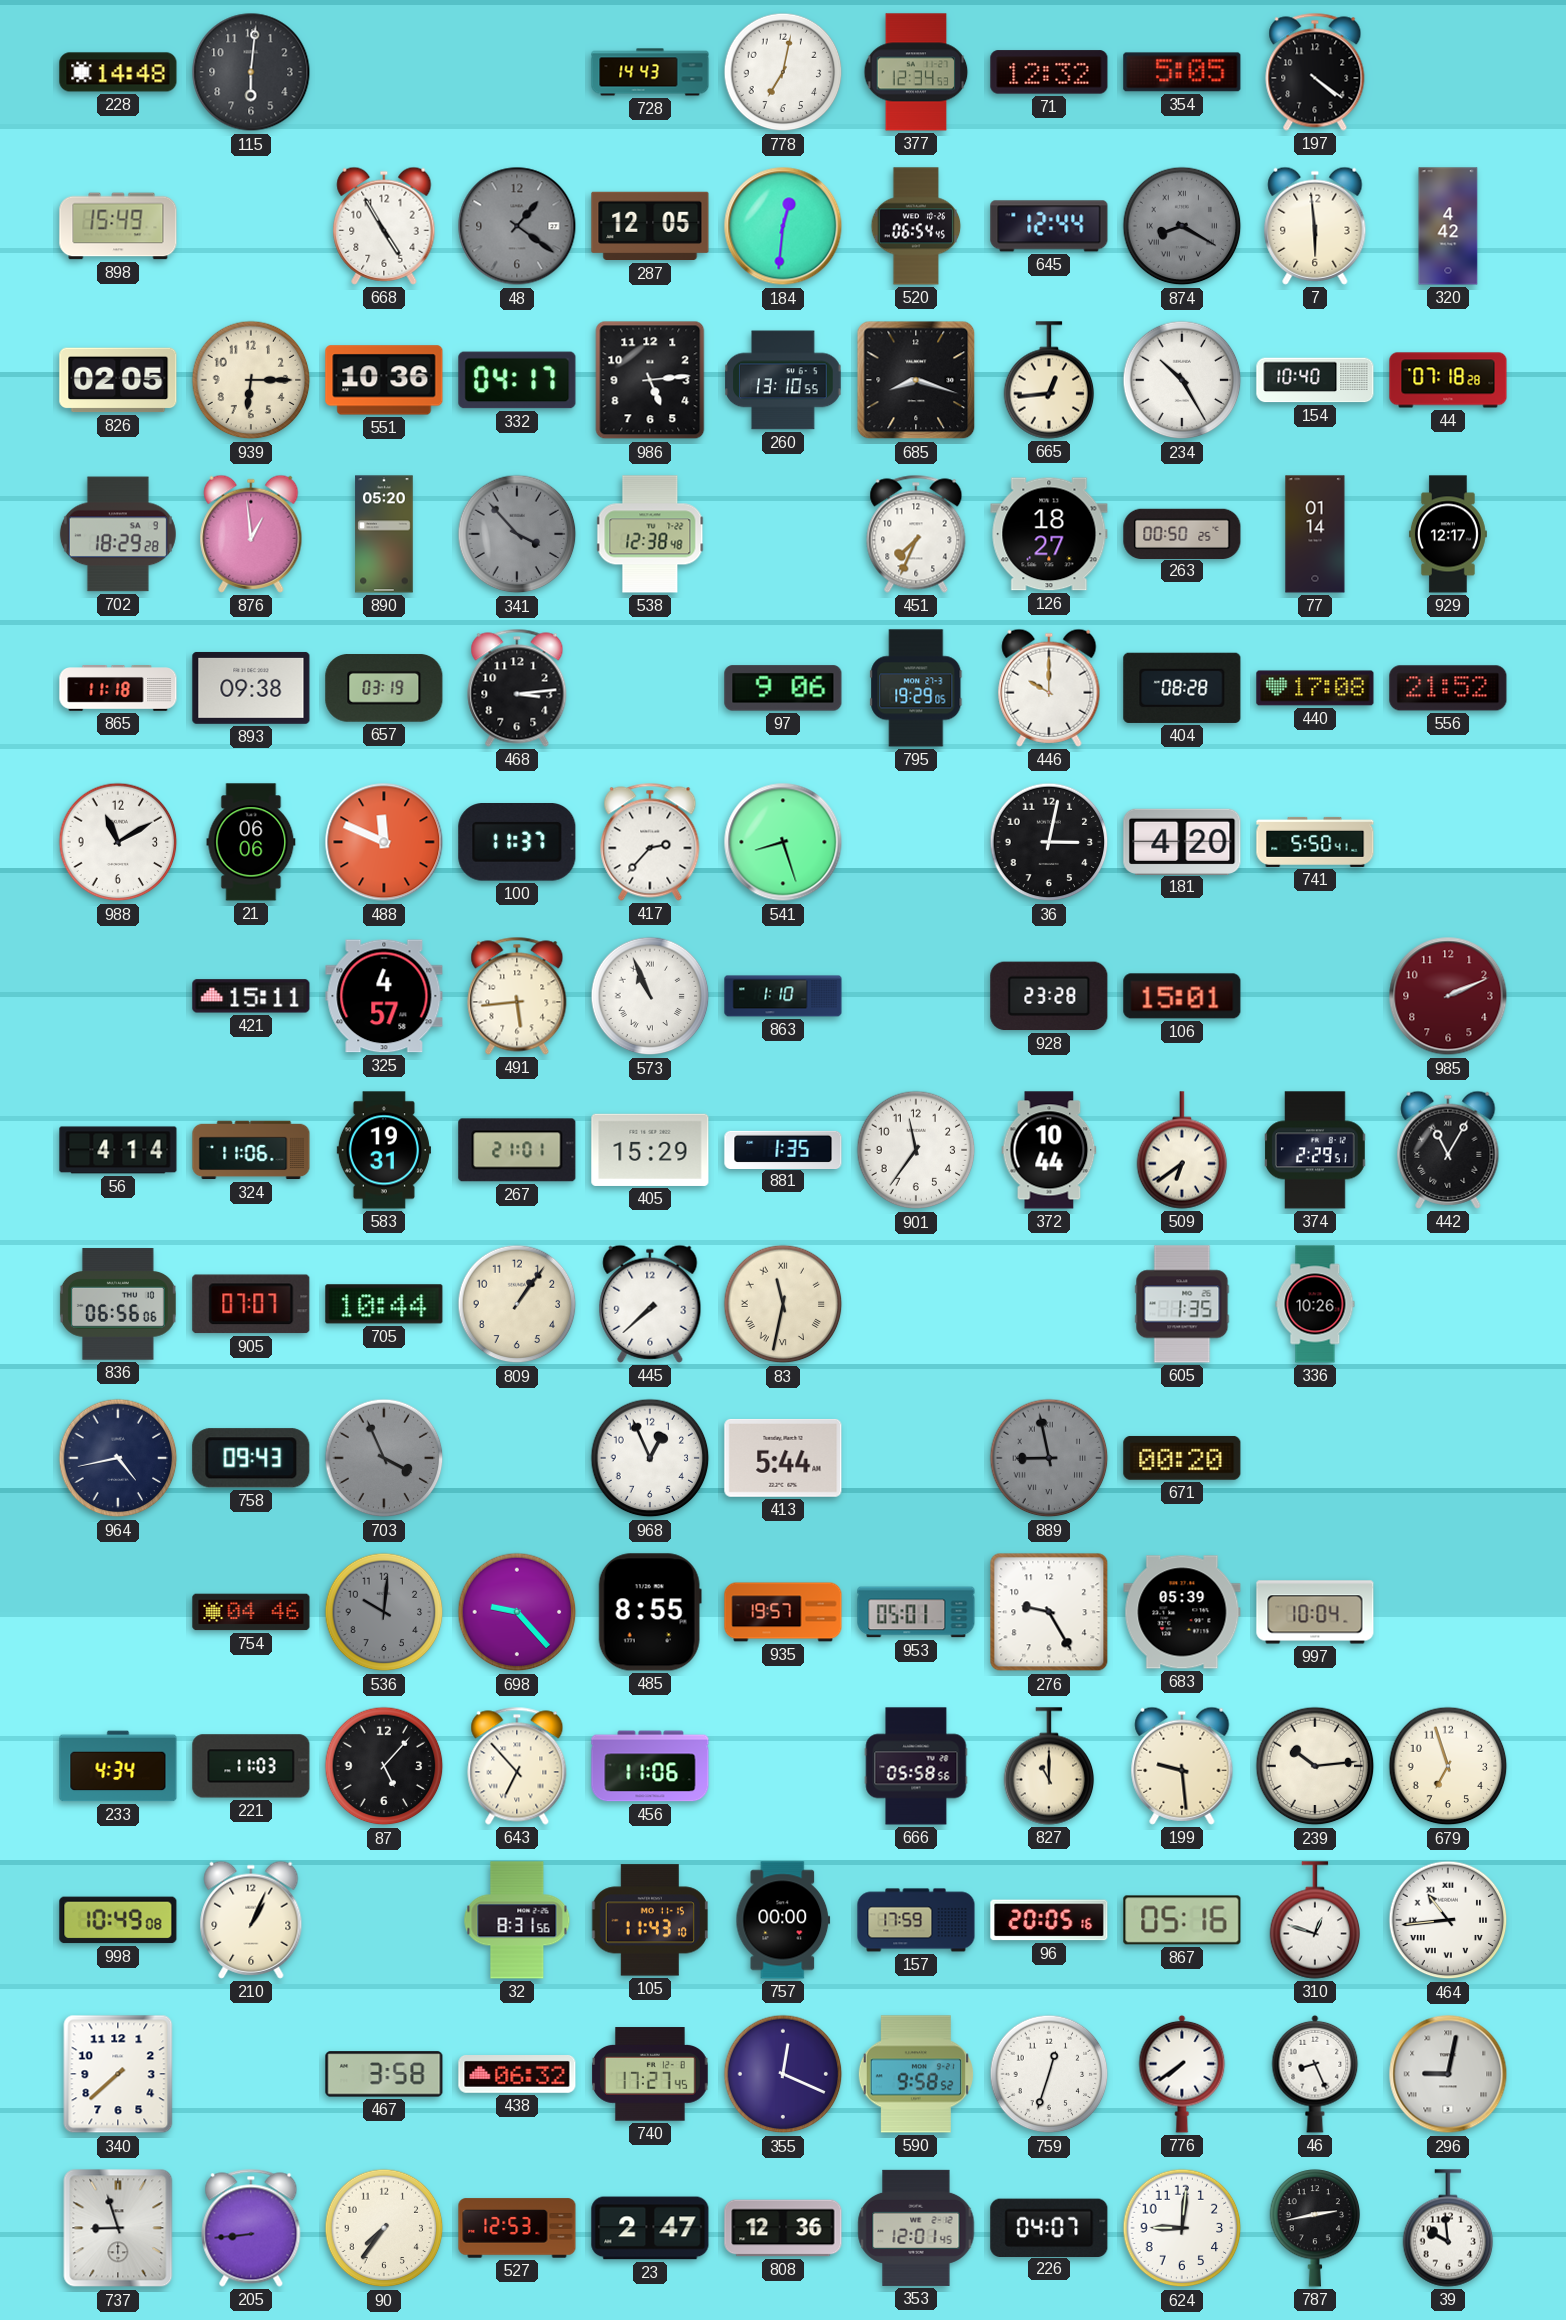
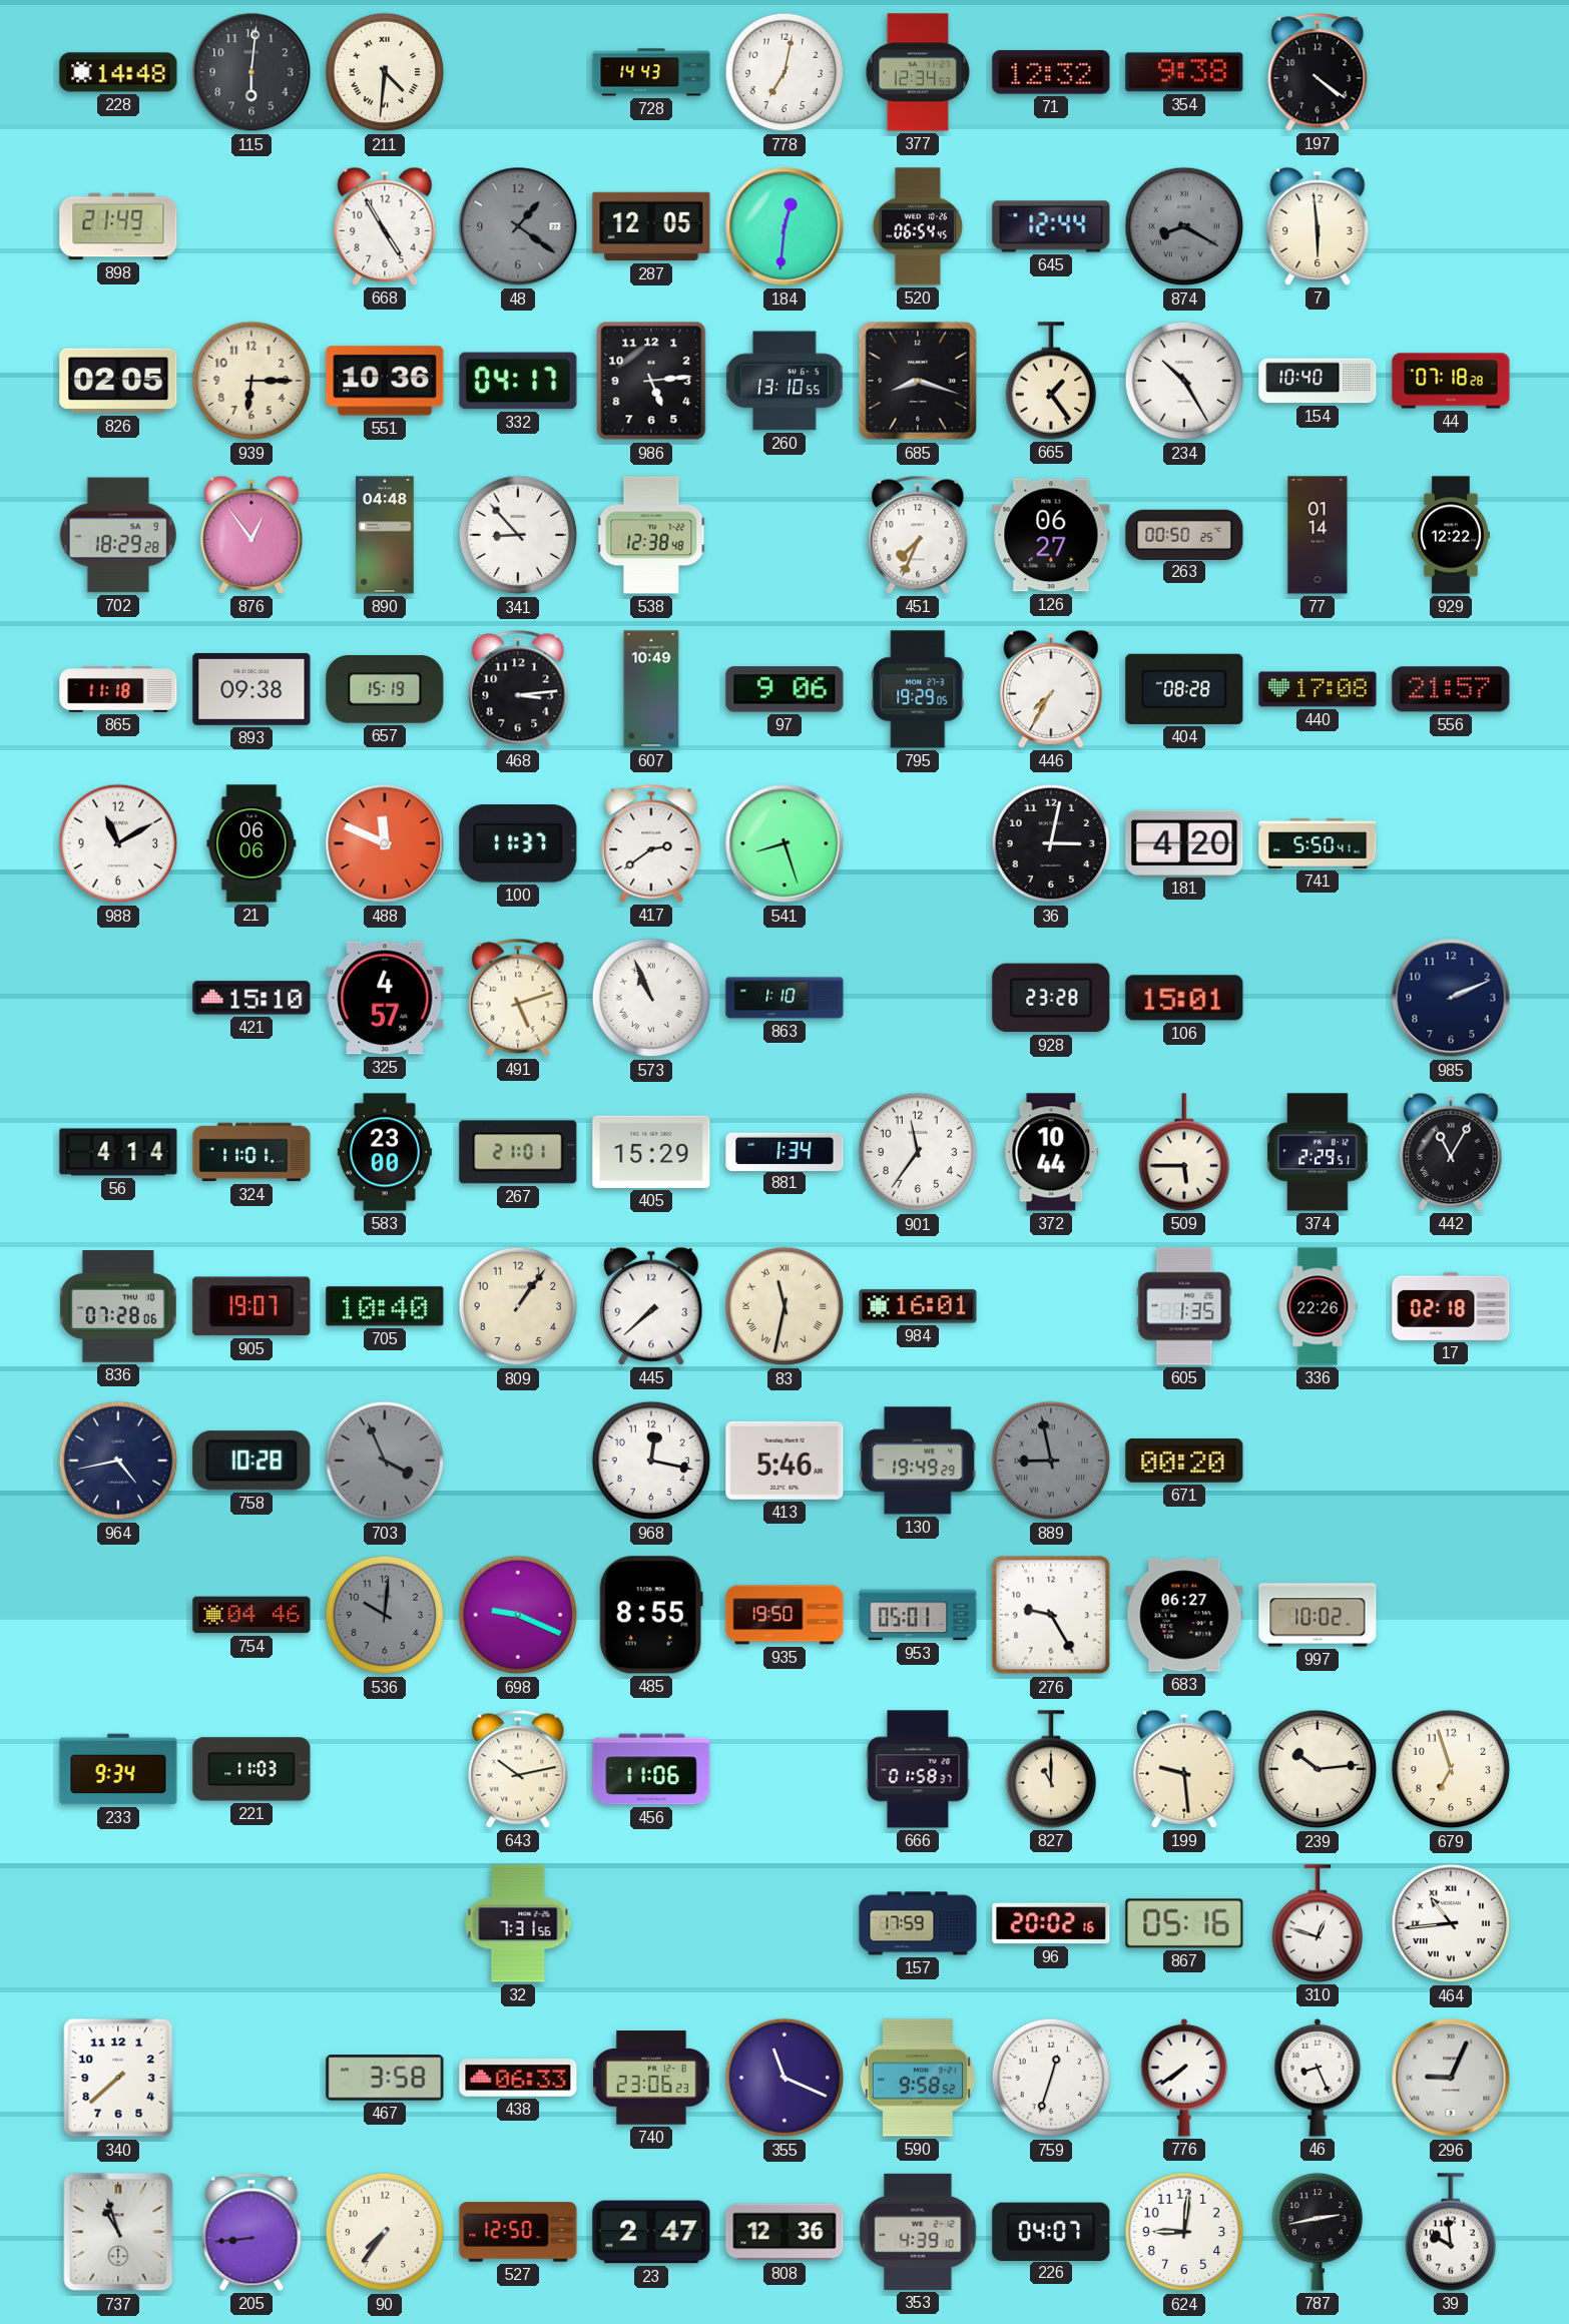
211: none -> 4:31 (385, 72)
354: 5:05 -> 9:38 (1184, 72)
898: 15:49 -> 21:49 (118, 226)
320: 4:42 -> none (1448, 226)
665: 12:44 -> 1:24 (1051, 381)
876: 12:59 -> 12:54 (251, 535)
890: 05:20 -> 04:48 (385, 535)
341: 3:53 -> 8:53 (518, 535)
341 dial: grey -> white (518, 535)
126: 18:27 -> 06:27 (1051, 535)
929: 12:17 -> 12:22 (1451, 535)
657: 03:19 -> 15:19 (385, 690)
607: none -> 10:49 (651, 689)
446: 10:00 -> 7:35 (1051, 689)
556: 21:52 -> 21:57 (1451, 689)
417: 2:37 -> 2:39 (651, 843)
421: 15:11 -> 15:10 (251, 998)
491: 5:44 -> 5:12 (518, 998)
985 dial: burgundy -> navy (1451, 998)
324: 11:06 -> 11:01 (251, 1152)
583: 19:31 -> 23:00 (385, 1152)
881: 1:35 -> 1:34 (784, 1151)
509: 6:39 -> 5:45 (1184, 1152)
836: 06:56 -> 07:28 (118, 1306)
905: 07:07 -> 19:07 (251, 1306)
705: 10:44 -> 10:40 (385, 1306)
984: none -> 16:01 (918, 1306)
336: 10:26 -> 22:26 (1318, 1306)
17: none -> 02:18 (1451, 1306)
758: 09:43 -> 10:28 (251, 1461)
968: 12:56 -> 12:17 (651, 1461)
413: 5:44 -> 5:46 (784, 1461)
130: none -> 19:49 (919, 1461)
698: 9:23 -> 9:19 (518, 1615)
935: 19:57 -> 19:50 (784, 1615)
683: 05:39 -> 06:27 (1184, 1615)
997: 10:04 -> 10:02 (1318, 1615)
233: 4:34 -> 9:34 (118, 1769)
87: 5:07 -> none (384, 1766)
643: 6:53 -> 10:13 (518, 1769)
666: 05:58 -> 01:58 (918, 1769)
998: 10:49 -> none (118, 1920)
210: 1:04 -> none (251, 1920)
32: 8:31 -> 7:31 (518, 1923)
105: 11:43 -> none (649, 1920)
757: 00:00 -> none (783, 1920)
96: 20:05 -> 20:02 (1051, 1923)
438: 06:32 -> 06:33 (518, 2079)
740: 17:27 -> 23:06 (651, 2078)
355: 12:19 -> 11:19 (784, 2078)
296: 9:02 -> 9:04 (1451, 2078)
737: 8:57 -> 10:57 (118, 2232)
527: 12:53 -> 12:50 (518, 2232)
353: 12:01 -> 4:39 (918, 2232)
